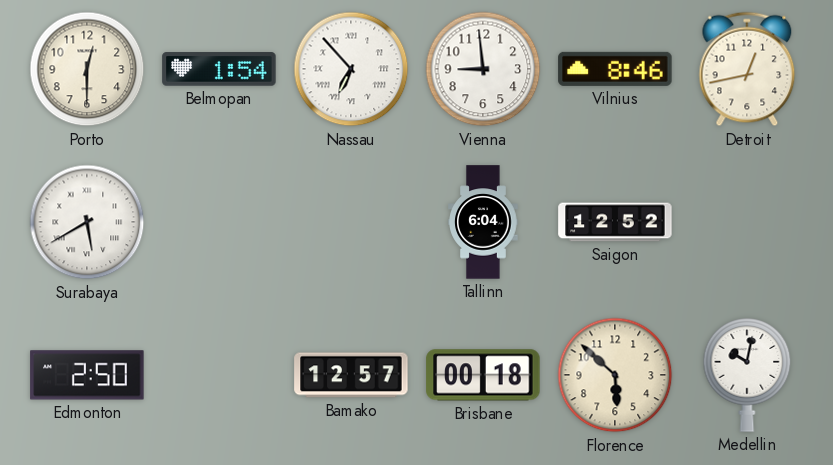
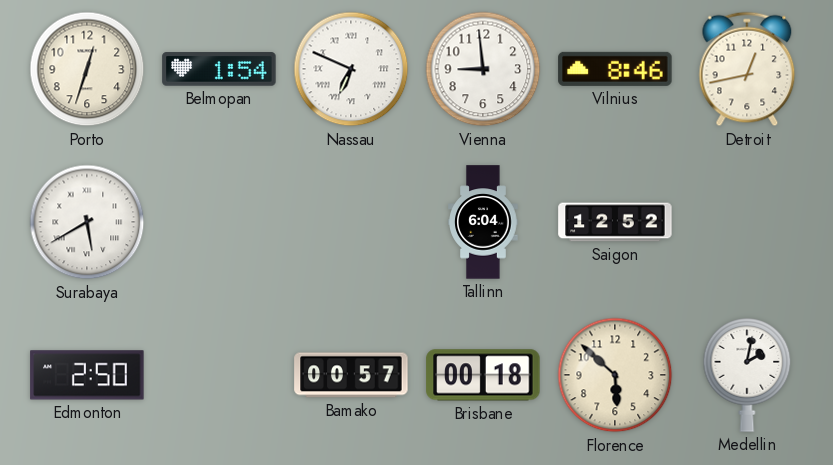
Porto: 12:30 -> 12:33 (87, 69)
Nassau: 6:53 -> 6:49 (351, 69)
Bamako: 12:57 -> 00:57 (351, 375)
Medellin: 10:02 -> 2:02 (747, 375)
